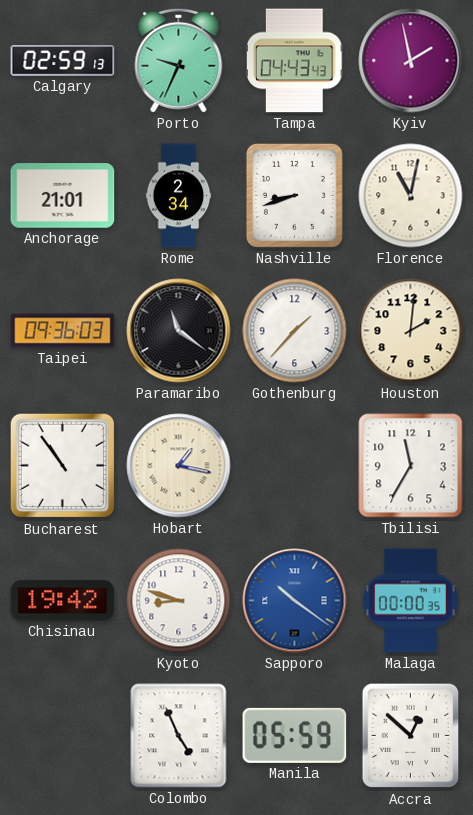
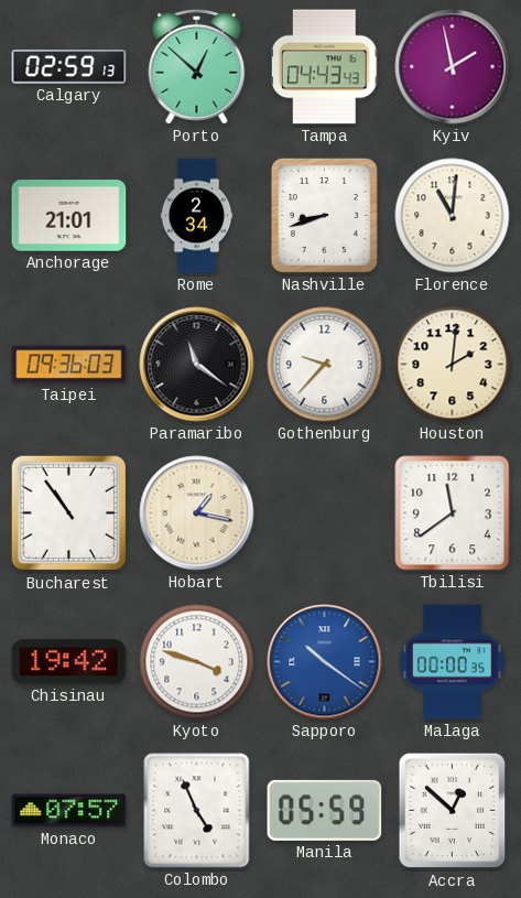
Porto: 9:34 -> 12:52 (197, 66)
Florence: 11:02 -> 11:01 (453, 216)
Gothenburg: 1:37 -> 9:37 (325, 365)
Tbilisi: 11:35 -> 11:39 (453, 513)
Kyoto: 8:48 -> 3:48 (197, 662)
Monaco: none -> 07:57 (69, 811)
